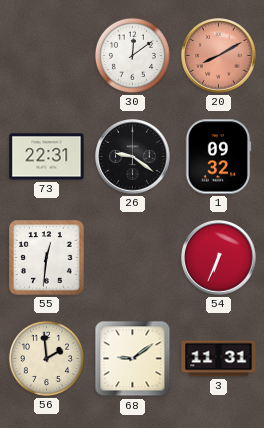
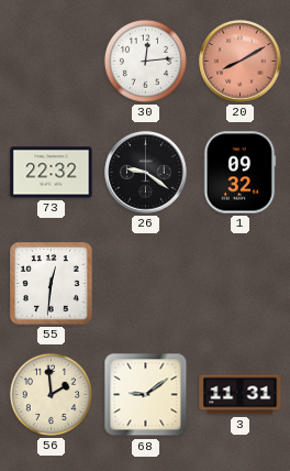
30: 12:09 -> 12:14 (145, 61)
73: 22:31 -> 22:32 (52, 173)
54: 6:34 -> none (219, 258)
